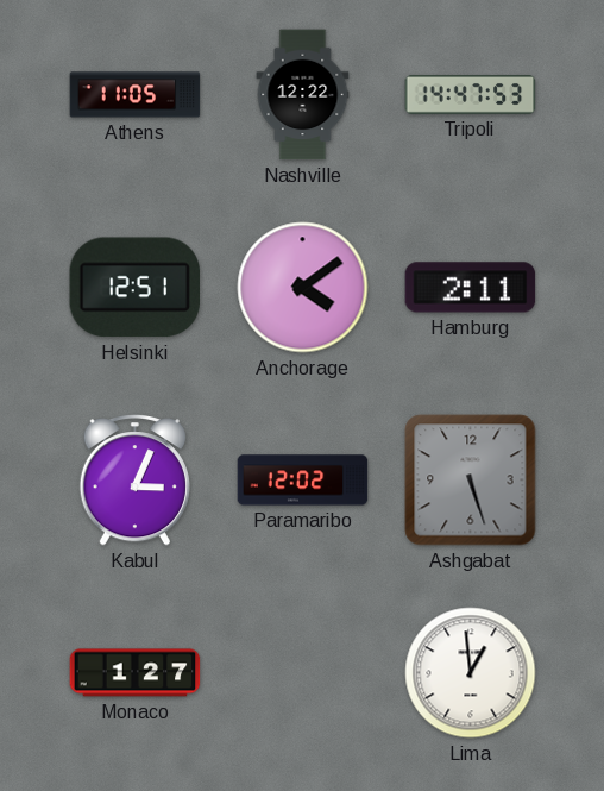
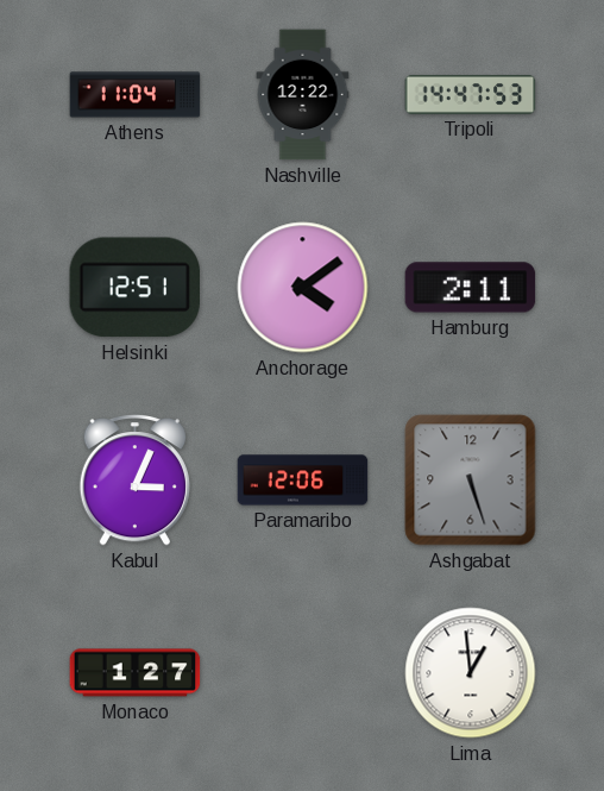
Athens: 11:05 -> 11:04 (136, 95)
Paramaribo: 12:02 -> 12:06 (303, 481)
